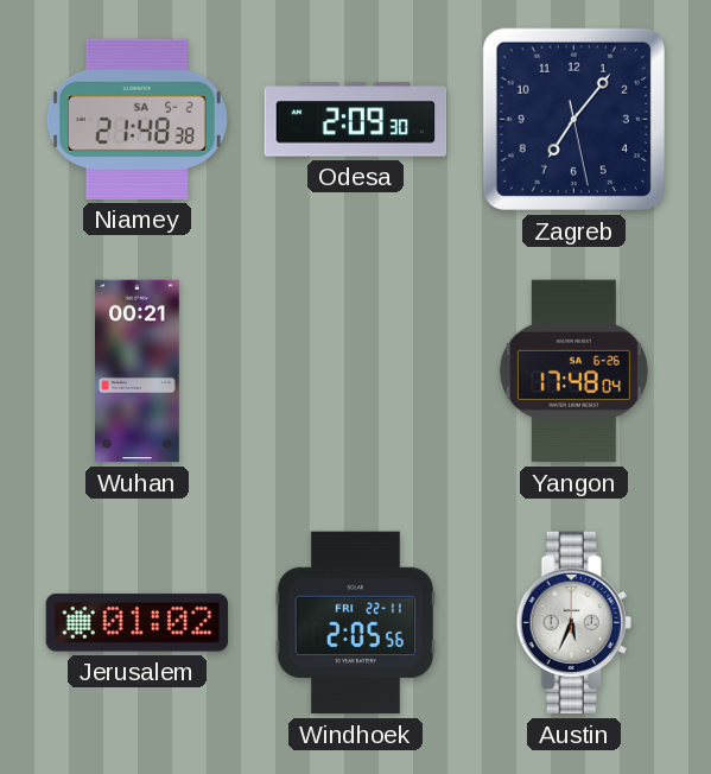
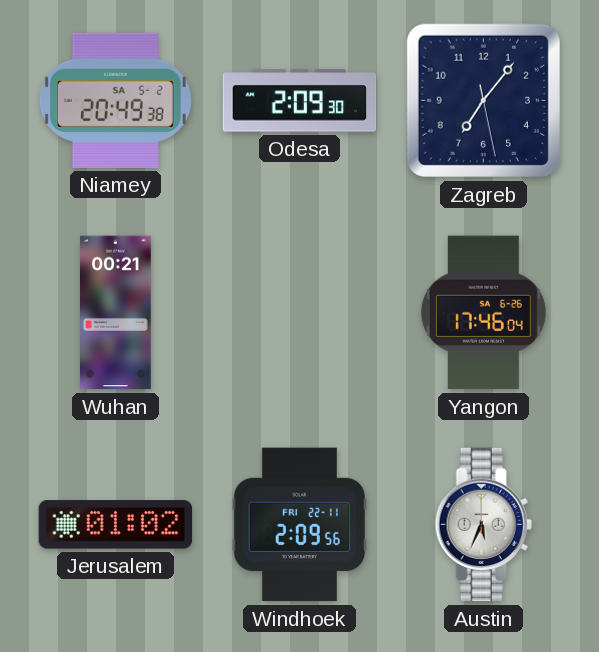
Niamey: 21:48 -> 20:49 (115, 100)
Yangon: 17:48 -> 17:46 (483, 313)
Windhoek: 2:05 -> 2:09 (299, 525)
